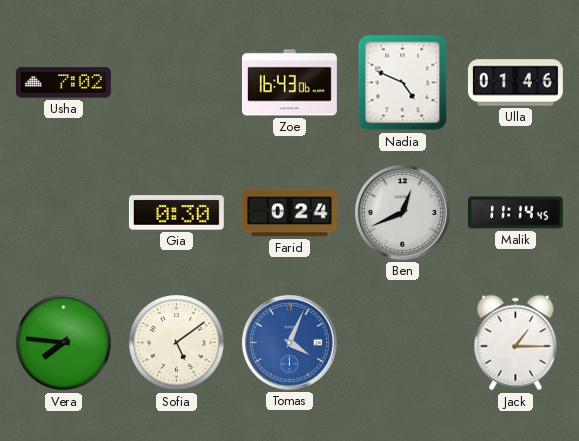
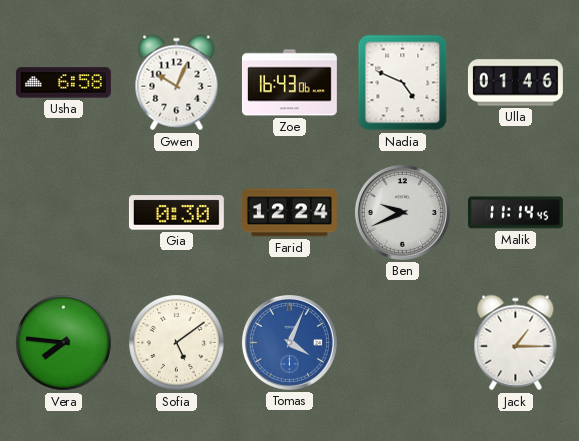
Usha: 7:02 -> 6:58 (63, 83)
Gwen: none -> 10:04 (177, 83)
Farid: 0:24 -> 12:24 (289, 213)
Ben: 12:41 -> 9:41 (402, 212)
